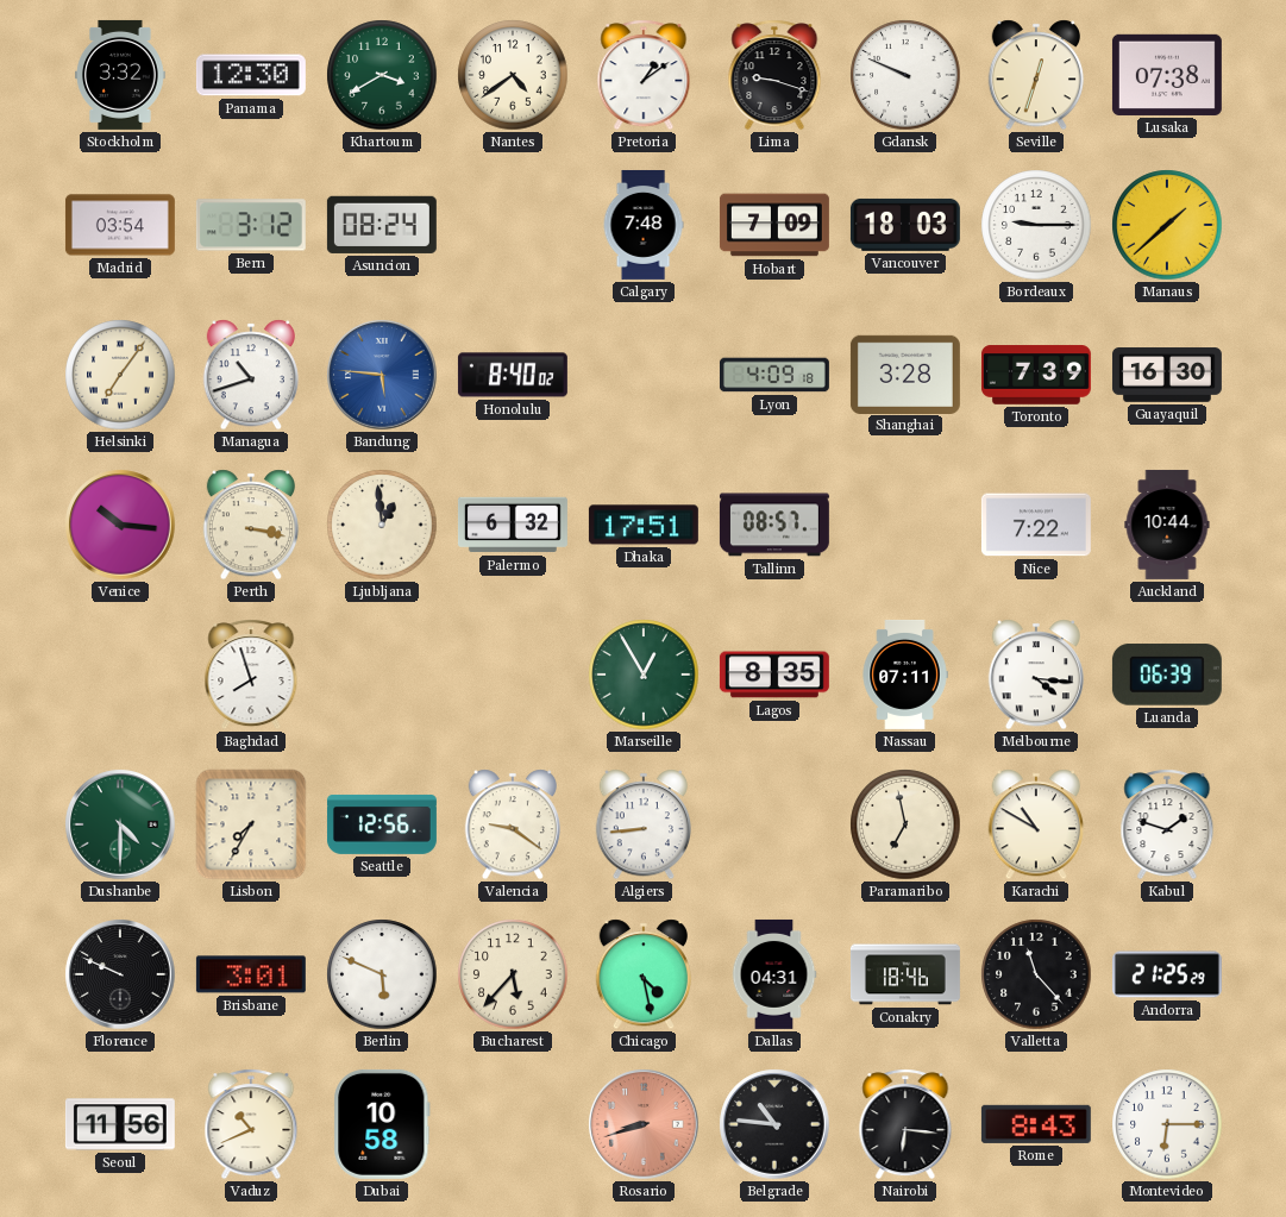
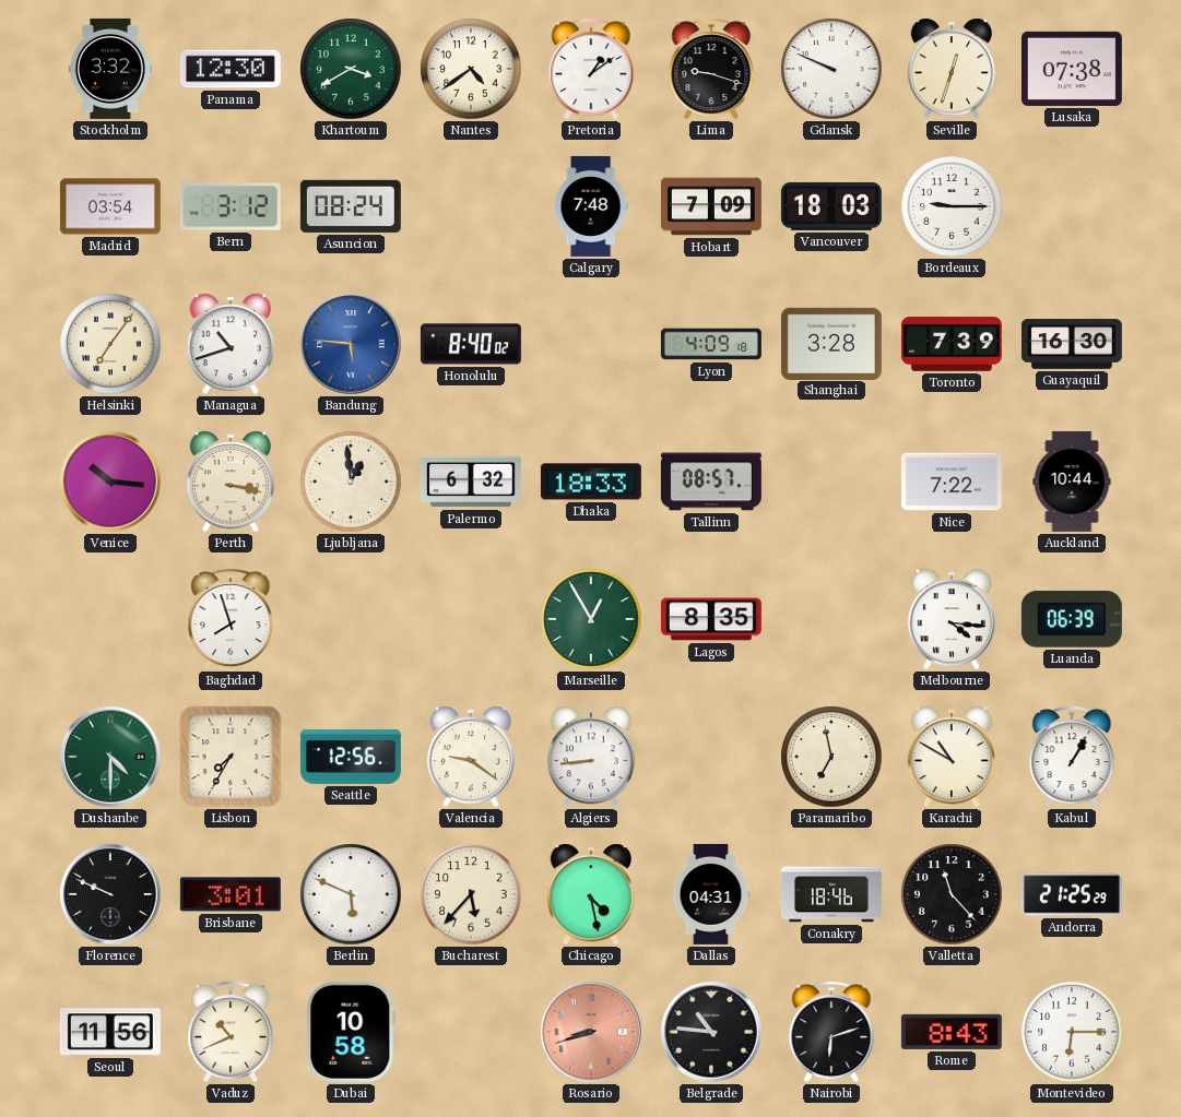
Manaus: 1:38 -> none (1167, 225)
Dhaka: 17:51 -> 18:33 (591, 482)
Nassau: 07:11 -> none (905, 675)
Kabul: 1:48 -> 1:05 (1072, 757)
Nairobi: 6:16 -> 6:12 (831, 1032)
